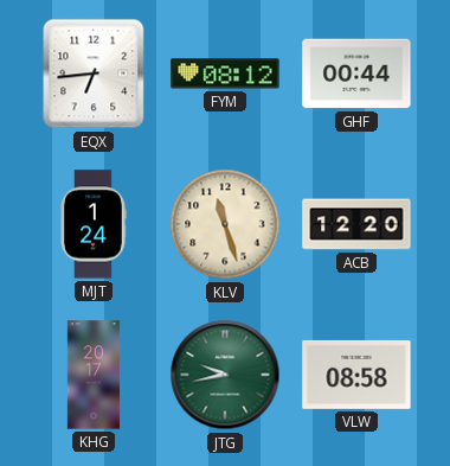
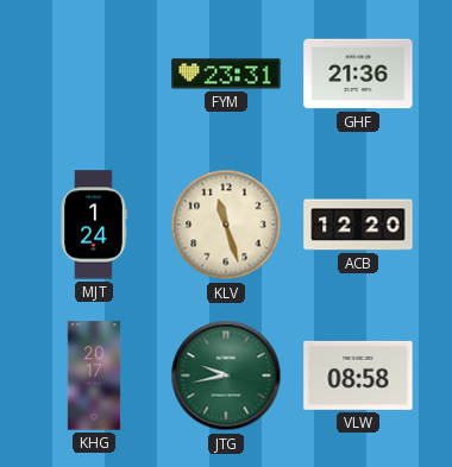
EQX: 6:44 -> none (94, 74)
FYM: 08:12 -> 23:31 (226, 74)
GHF: 00:44 -> 21:36 (358, 74)
